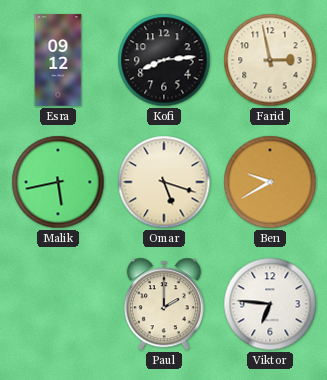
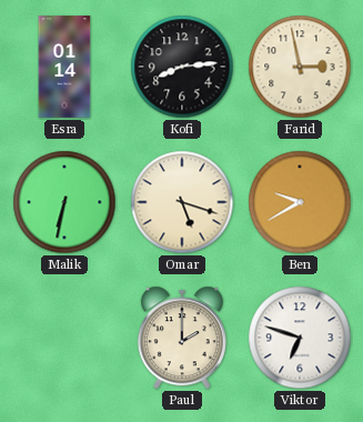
Esra: 09:12 -> 01:14 (64, 67)
Malik: 5:43 -> 6:32 (64, 202)
Viktor: 6:46 -> 6:48 (300, 338)
